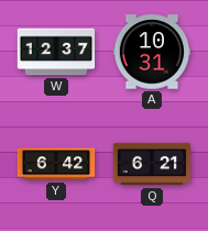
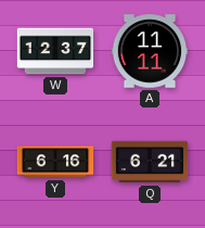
A: 10:31 -> 11:11 (150, 51)
Y: 6:42 -> 6:16 (55, 162)
